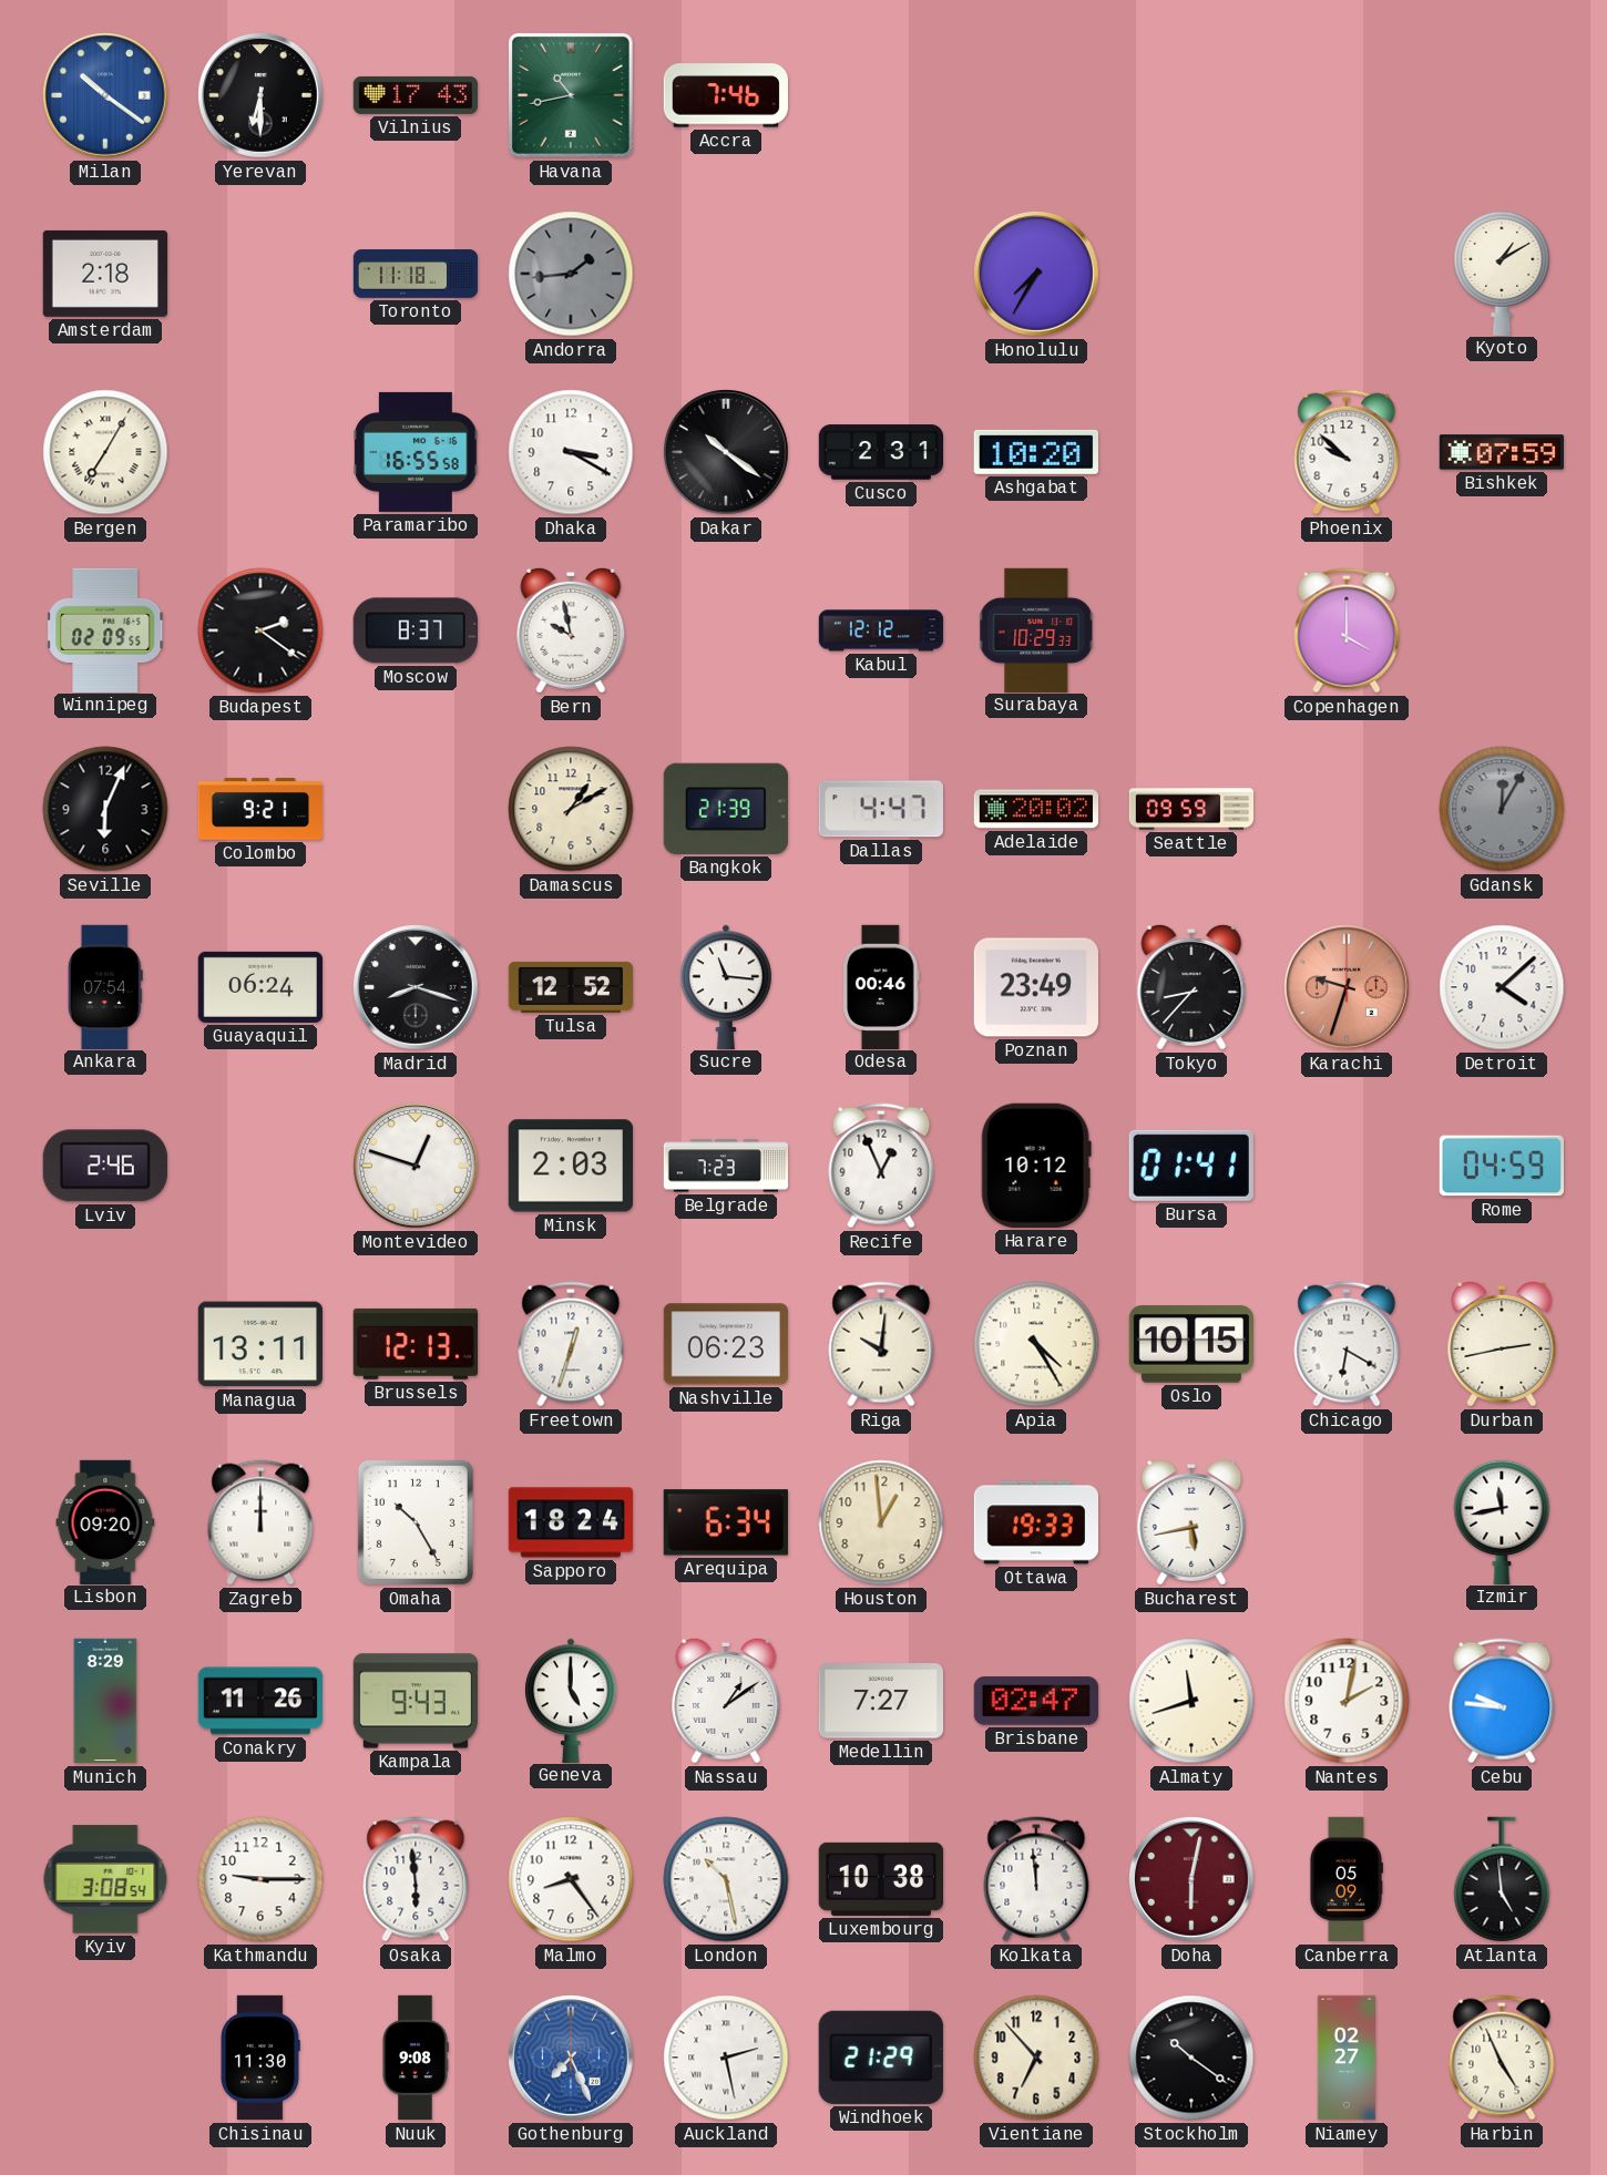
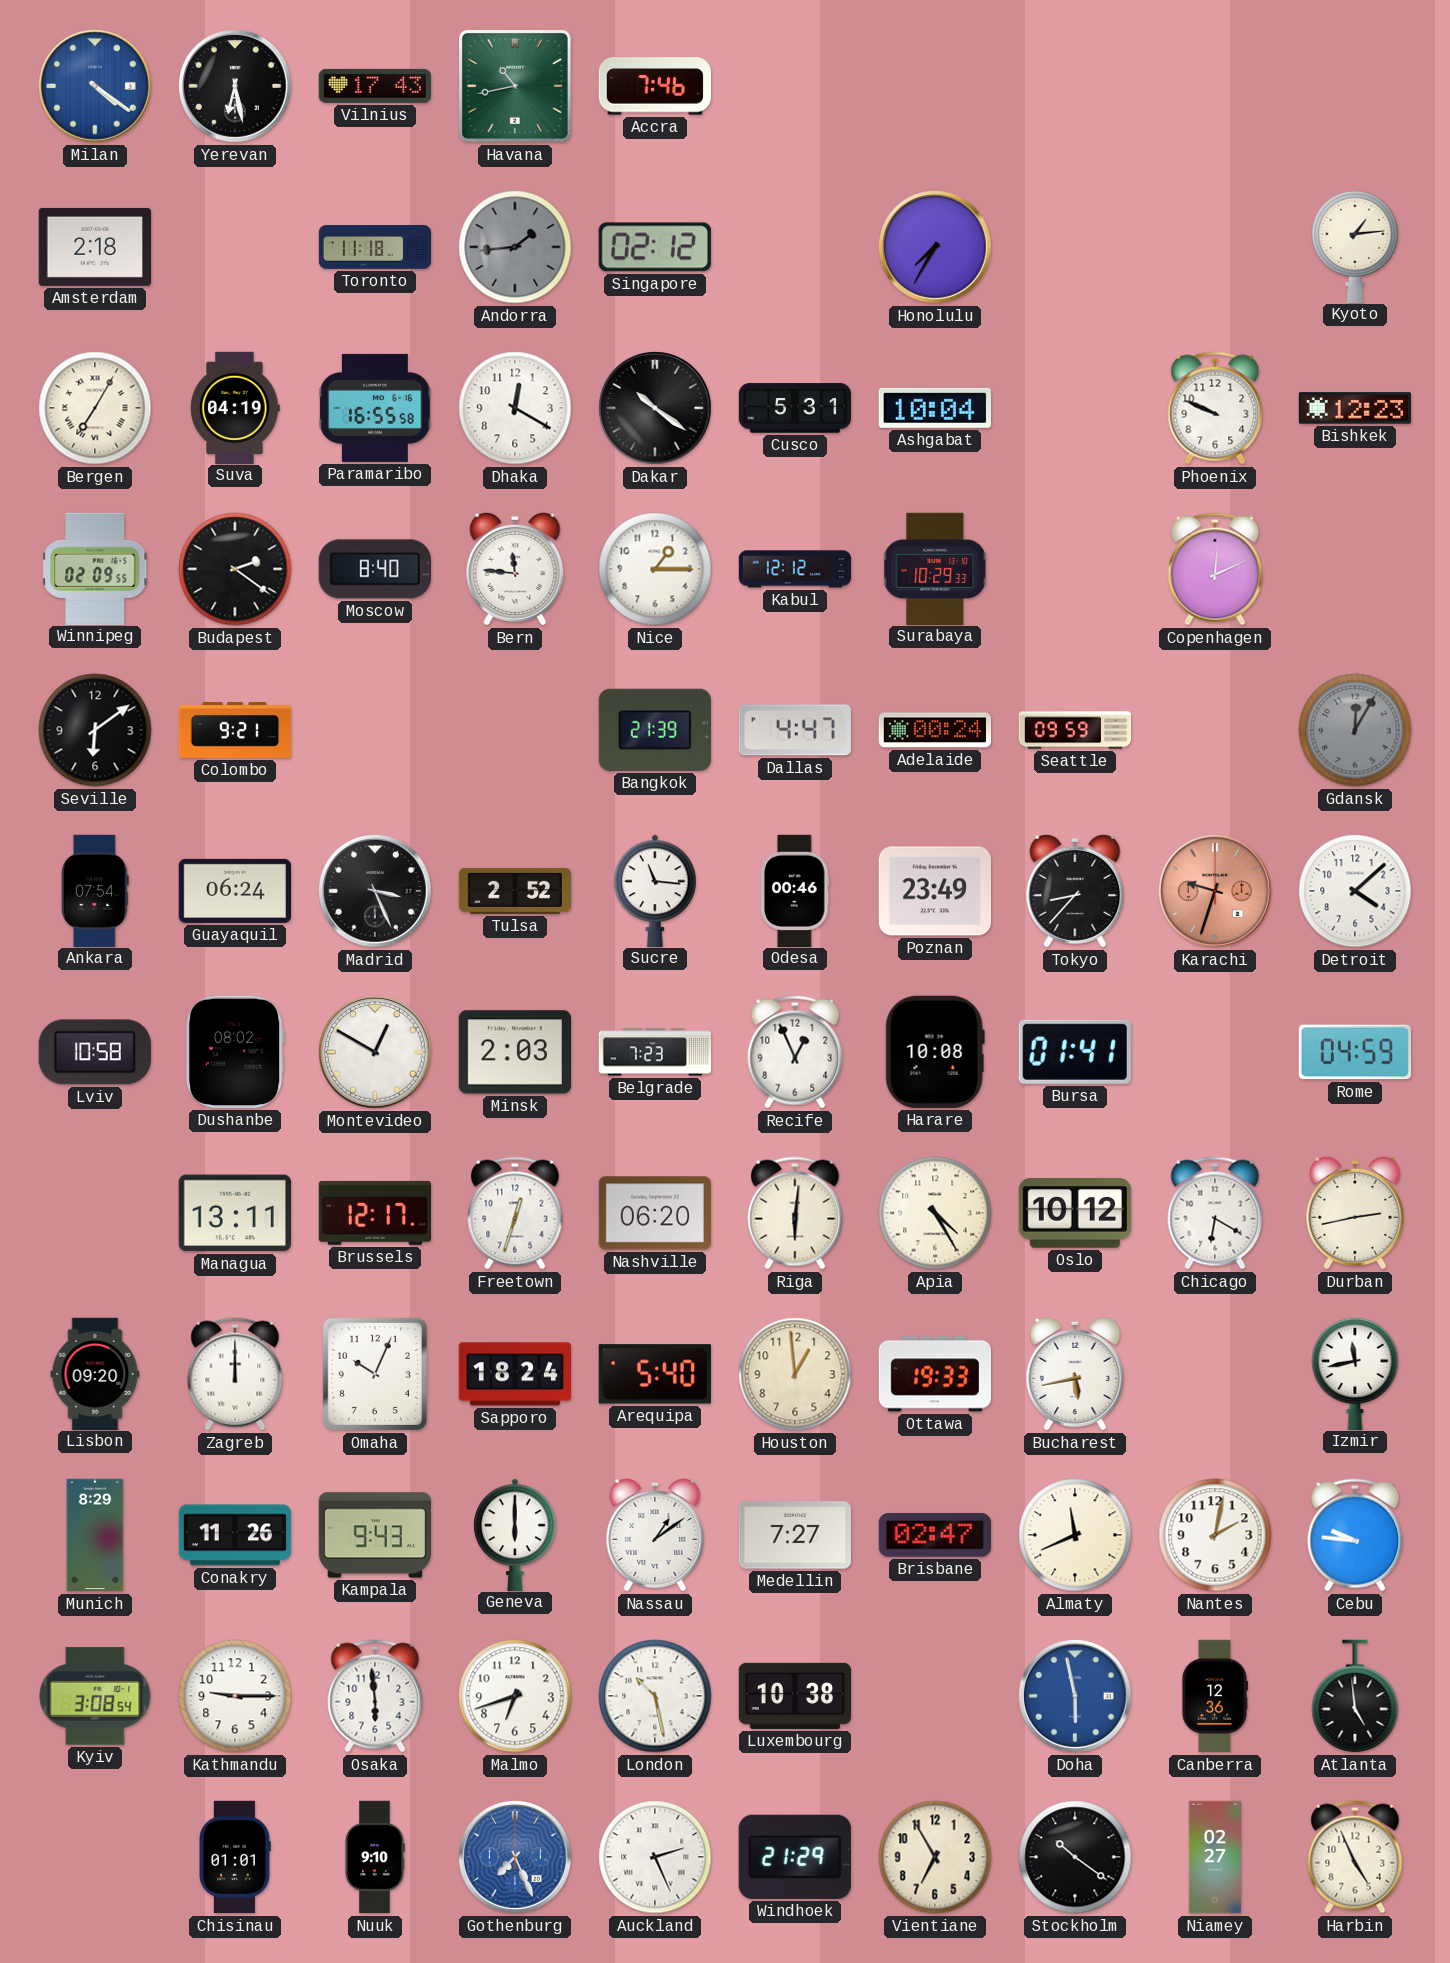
Milan: 10:21 -> 4:21 (96, 87)
Yerevan: 6:30 -> 6:28 (236, 87)
Singapore: none -> 02:12 (655, 247)
Kyoto: 1:10 -> 1:14 (1355, 246)
Suva: none -> 04:19 (235, 407)
Dhaka: 3:20 -> 12:20 (515, 408)
Cusco: 2:31 -> 5:31 (794, 408)
Ashgabat: 10:20 -> 10:04 (935, 408)
Phoenix: 9:52 -> 9:49 (1215, 408)
Bishkek: 07:59 -> 12:23 (1354, 408)
Moscow: 8:37 -> 8:40 (375, 569)
Bern: 9:58 -> 11:46 (515, 569)
Nice: none -> 1:15 (655, 569)
Copenhagen: 4:00 -> 12:11 (1215, 569)
Seville: 6:04 -> 6:09 (95, 730)
Damascus: 1:10 -> none (571, 809)
Adelaide: 20:02 -> 00:24 (934, 730)
Madrid: 8:18 -> 3:26 (376, 892)
Tulsa: 12:52 -> 2:52 (515, 891)
Lviv: 2:46 -> 10:58 (95, 1052)
Dushanbe: none -> 08:02 (236, 1052)
Montevideo: 12:48 -> 12:50 (376, 1053)
Harare: 10:12 -> 10:08 (935, 1052)
Brussels: 12:13 -> 12:17 (374, 1213)
Nashville: 06:23 -> 06:20 (655, 1213)
Riga: 10:01 -> 6:01 (795, 1213)
Oslo: 10:15 -> 10:12 (1074, 1213)
Omaha: 10:25 -> 10:04 (375, 1374)
Arequipa: 6:34 -> 5:40 (655, 1374)
Geneva: 5:00 -> 6:00 (515, 1534)
Almaty: 11:42 -> 11:41 (1075, 1535)
Malmo: 8:24 -> 6:42 (515, 1696)
Kolkata: 11:59 -> none (1036, 1879)
Doha: 6:02 -> 5:58 (1076, 1697)
Doha dial: burgundy -> blue (1076, 1697)
Canberra: 05:09 -> 12:36 (1214, 1696)
Chisinau: 11:30 -> 01:01 (235, 1857)
Nuuk: 9:08 -> 9:10 (375, 1857)
Auckland: 2:28 -> 2:26 (655, 1857)
Vientiane: 6:53 -> 6:55 (935, 1857)
